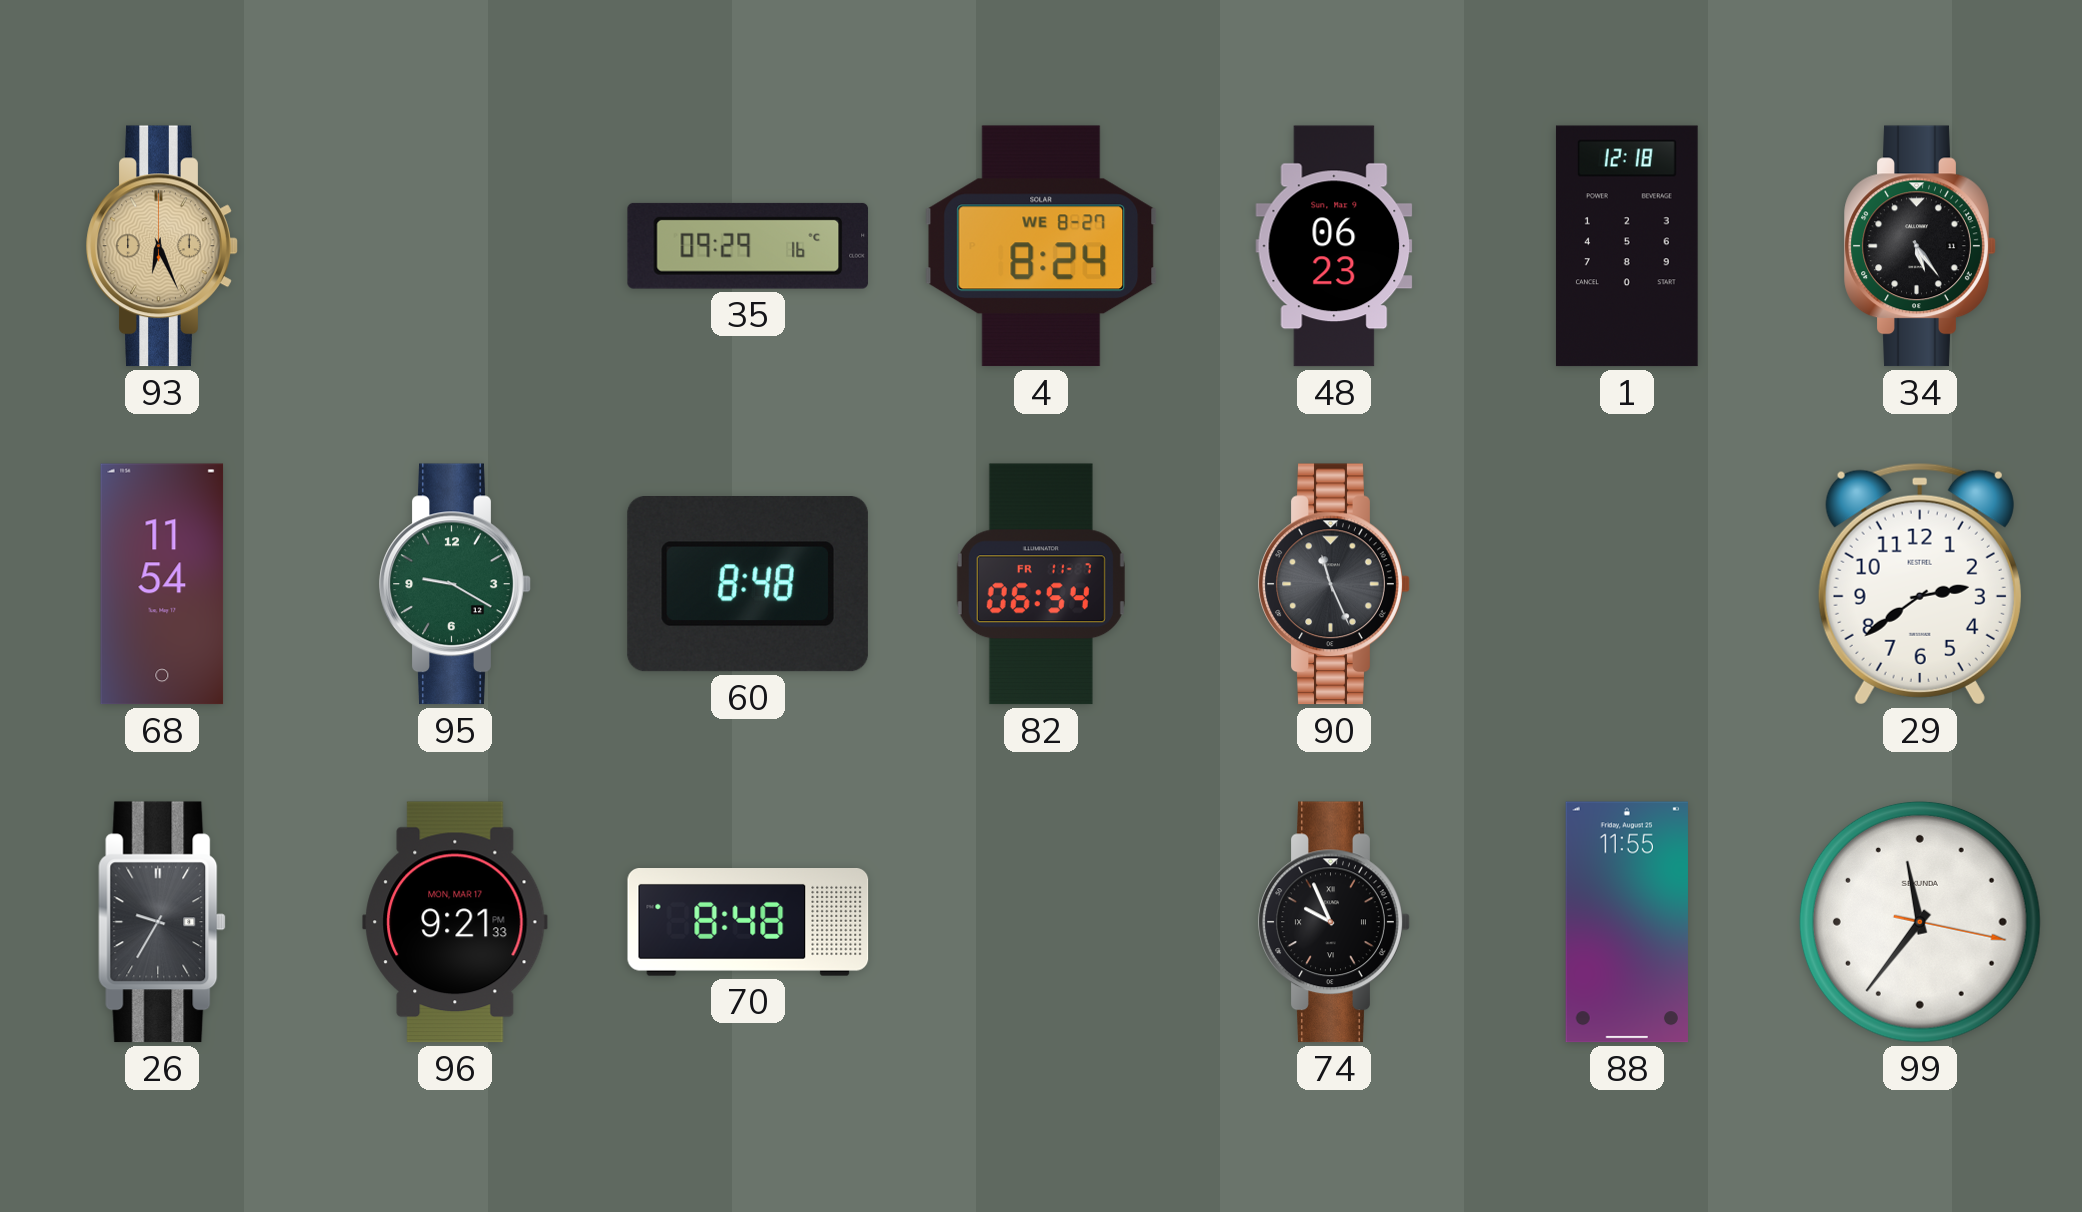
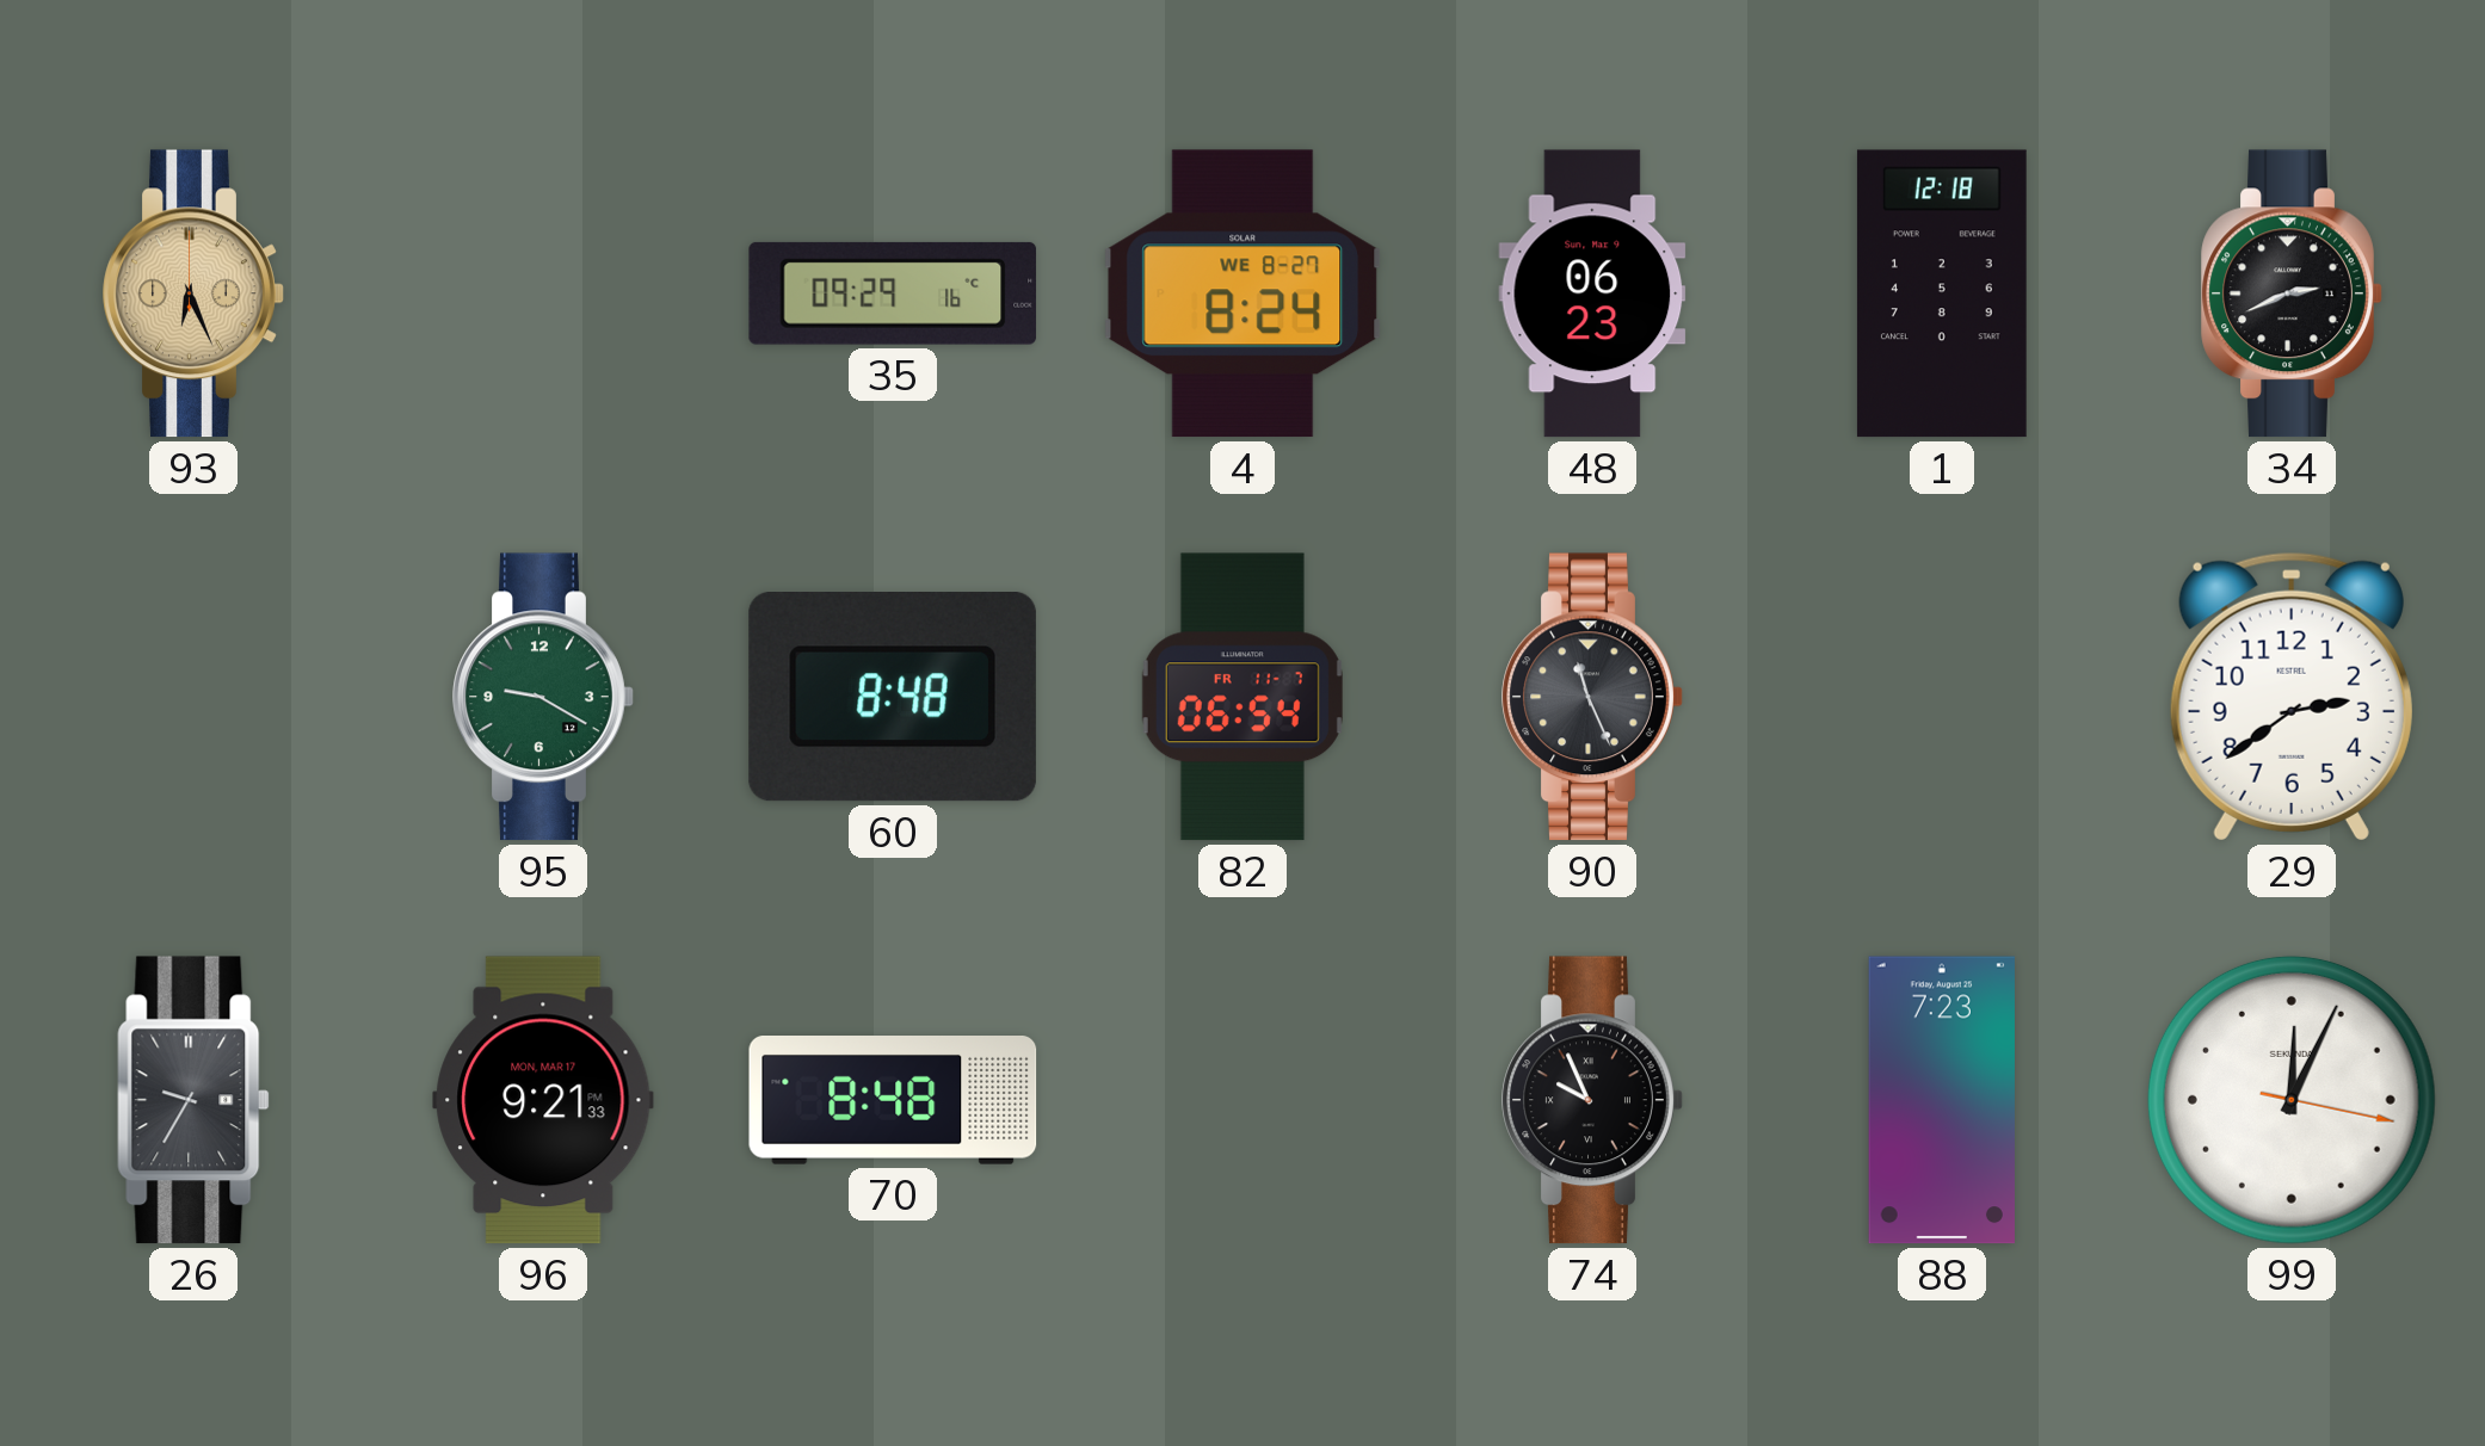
34: 5:24 -> 2:41 (2292, 293)
68: 11:54 -> none (162, 584)
88: 11:55 -> 7:23 (1942, 1100)
99: 11:36 -> 12:04 (2292, 1100)
